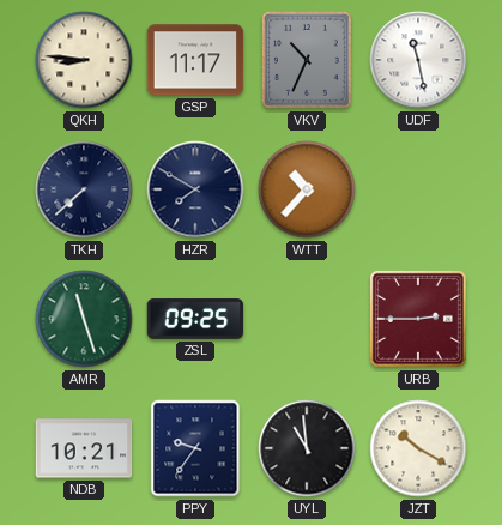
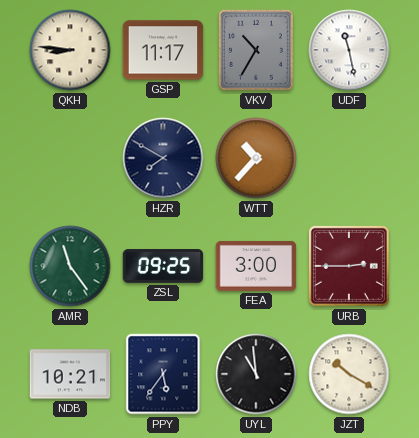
VKV: 10:34 -> 10:35 (257, 51)
TKH: 7:38 -> none (84, 189)
AMR: 11:27 -> 11:24 (70, 266)
FEA: none -> 3:00 (256, 266)
PPY: 9:36 -> 5:36 (163, 374)
